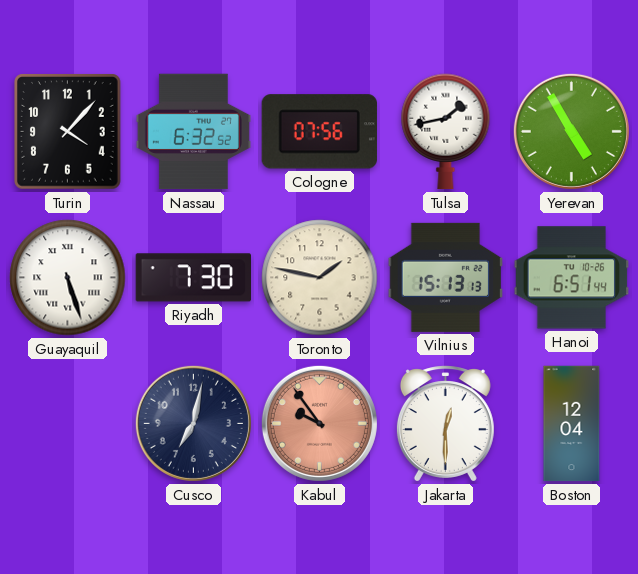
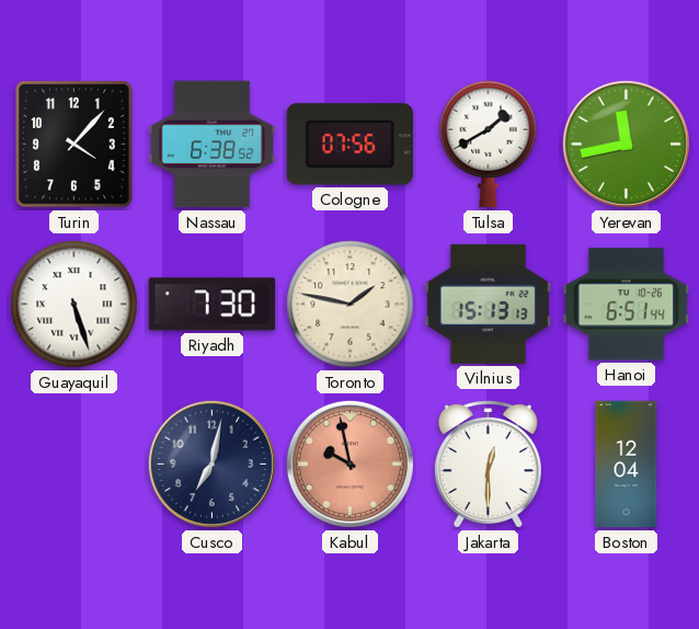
Nassau: 6:32 -> 6:38 (211, 145)
Tulsa: 1:43 -> 1:40 (489, 145)
Yerevan: 4:55 -> 11:43 (626, 144)
Kabul: 9:54 -> 9:58 (349, 464)
